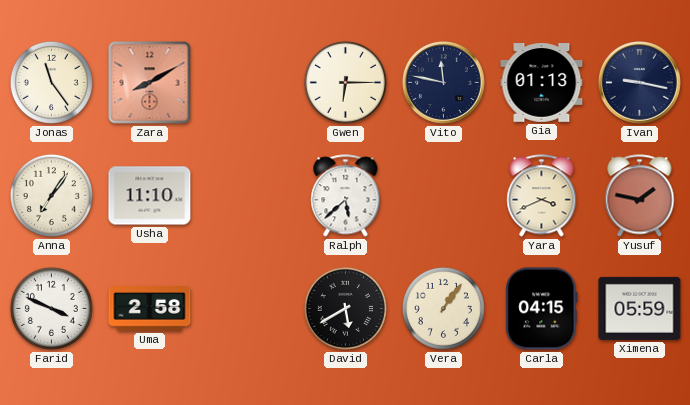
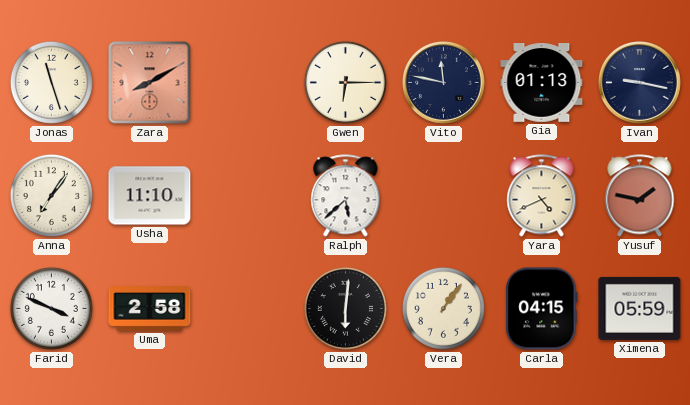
Jonas: 11:24 -> 11:27 (51, 82)
Yara: 3:41 -> 4:41 (542, 196)
David: 5:40 -> 6:01 (345, 308)
